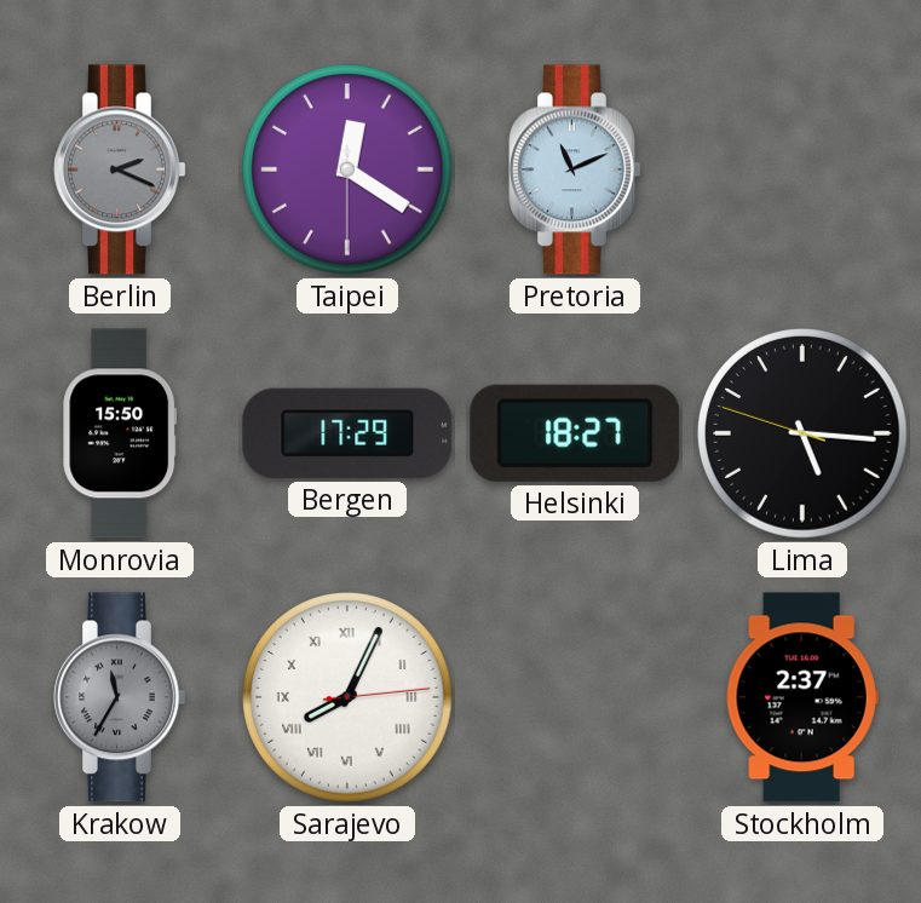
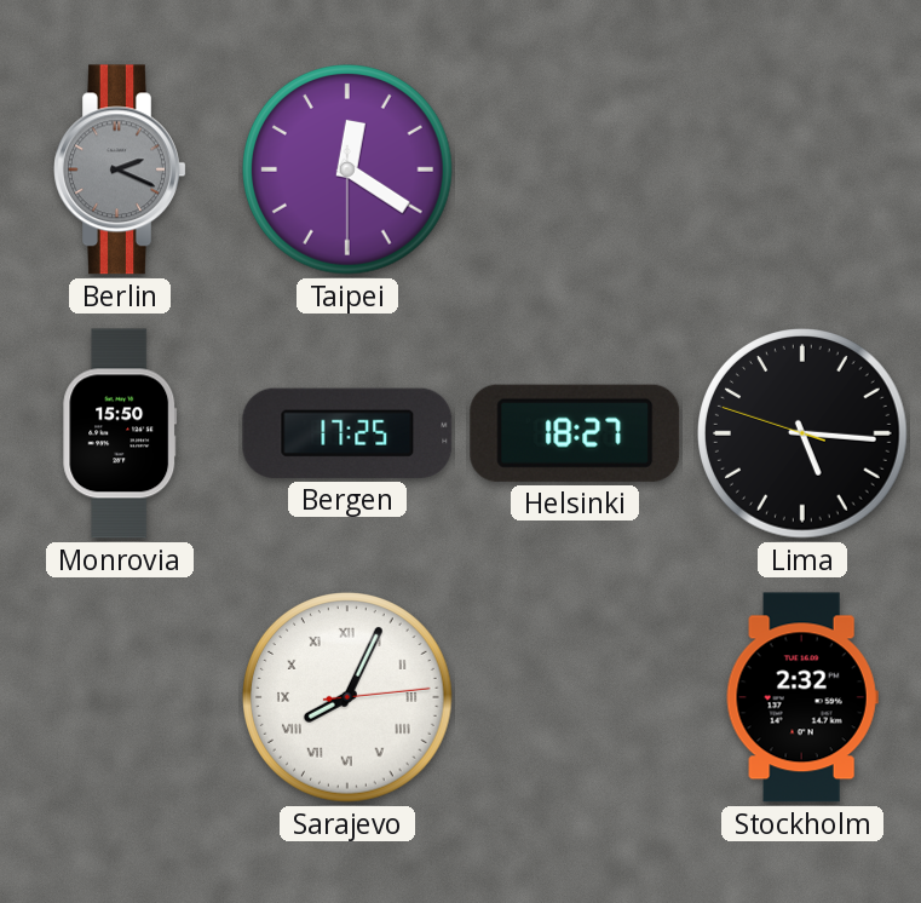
Pretoria: 11:11 -> none (575, 169)
Bergen: 17:29 -> 17:25 (347, 433)
Krakow: 11:35 -> none (120, 697)
Stockholm: 2:37 -> 2:32 (802, 697)
